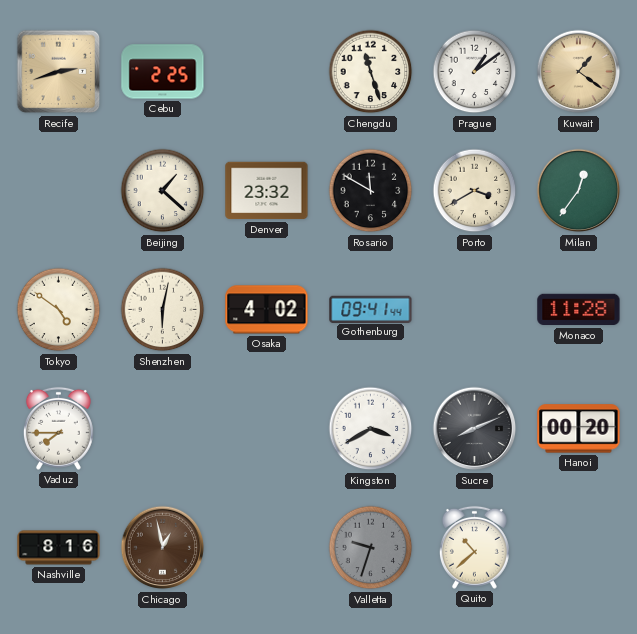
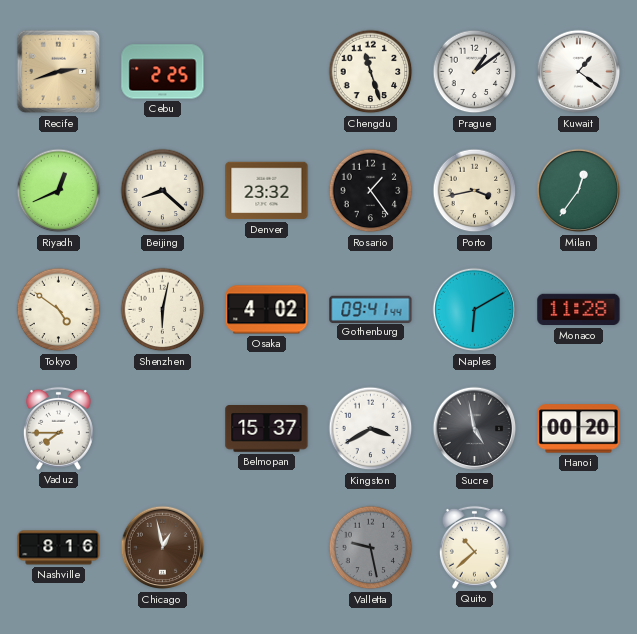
Kuwait dial: champagne -> white (579, 72)
Riyadh: none -> 12:41 (59, 191)
Beijing: 1:22 -> 8:22 (163, 191)
Rosario: 11:50 -> 1:24 (371, 191)
Porto: 3:40 -> 3:43 (475, 191)
Naples: none -> 6:10 (475, 310)
Belmopan: none -> 15:37 (267, 429)
Sucre: 8:11 -> 4:58 (475, 429)
Valletta: 9:33 -> 9:28 (371, 548)
